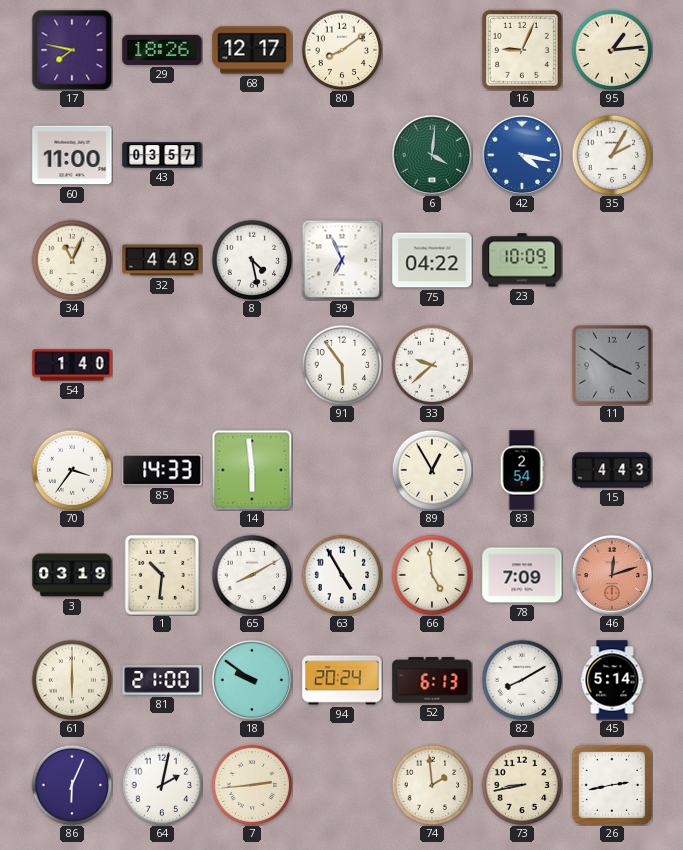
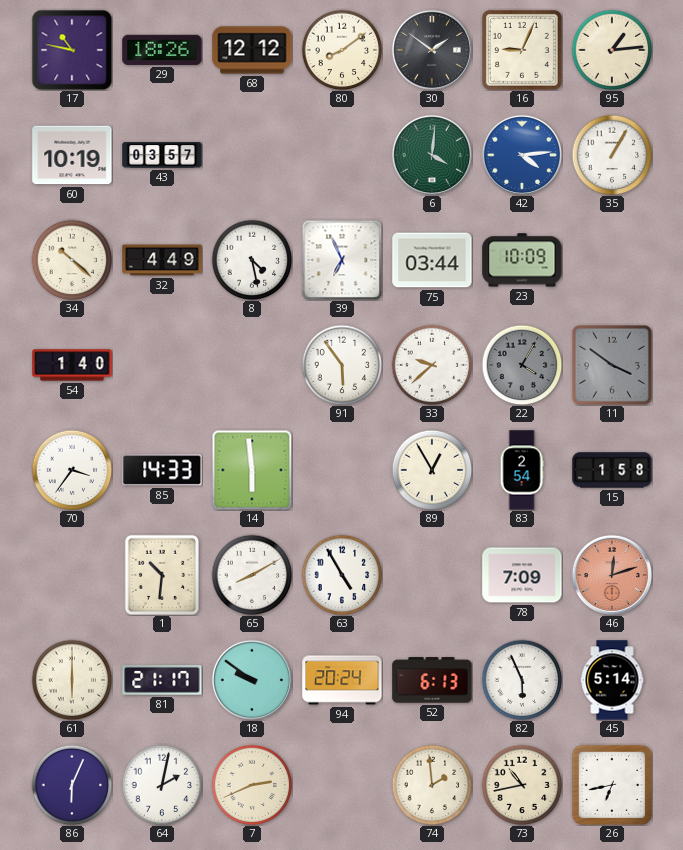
17: 7:47 -> 10:47 (72, 50)
68: 12:17 -> 12:12 (252, 50)
30: none -> 1:51 (432, 50)
60: 11:00 -> 10:19 (72, 155)
42: 4:17 -> 4:14 (522, 155)
35: 2:05 -> 1:05 (612, 155)
34: 11:04 -> 10:22 (72, 260)
75: 04:22 -> 03:44 (432, 260)
22: none -> 4:05 (522, 365)
15: 4:43 -> 1:58 (612, 470)
3: 03:19 -> none (72, 575)
66: 4:59 -> none (432, 575)
81: 21:00 -> 21:17 (162, 681)
82: 8:10 -> 5:56 (522, 680)
7: 2:44 -> 2:41 (252, 785)
73: 8:43 -> 10:43 (522, 785)
26: 2:43 -> 6:43 (611, 784)
